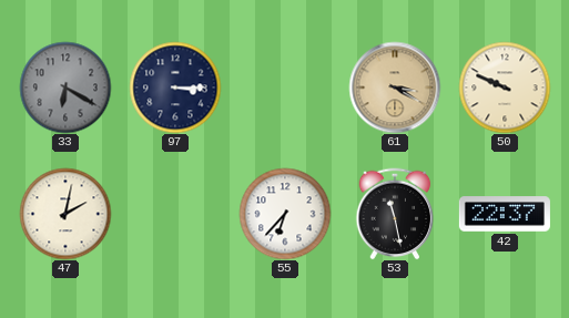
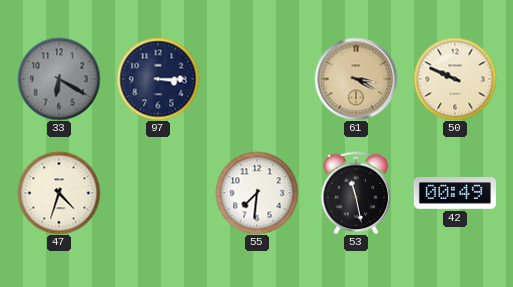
47: 2:02 -> 4:33 (59, 193)
55: 6:37 -> 7:31 (257, 193)
42: 22:37 -> 00:49 (455, 193)
